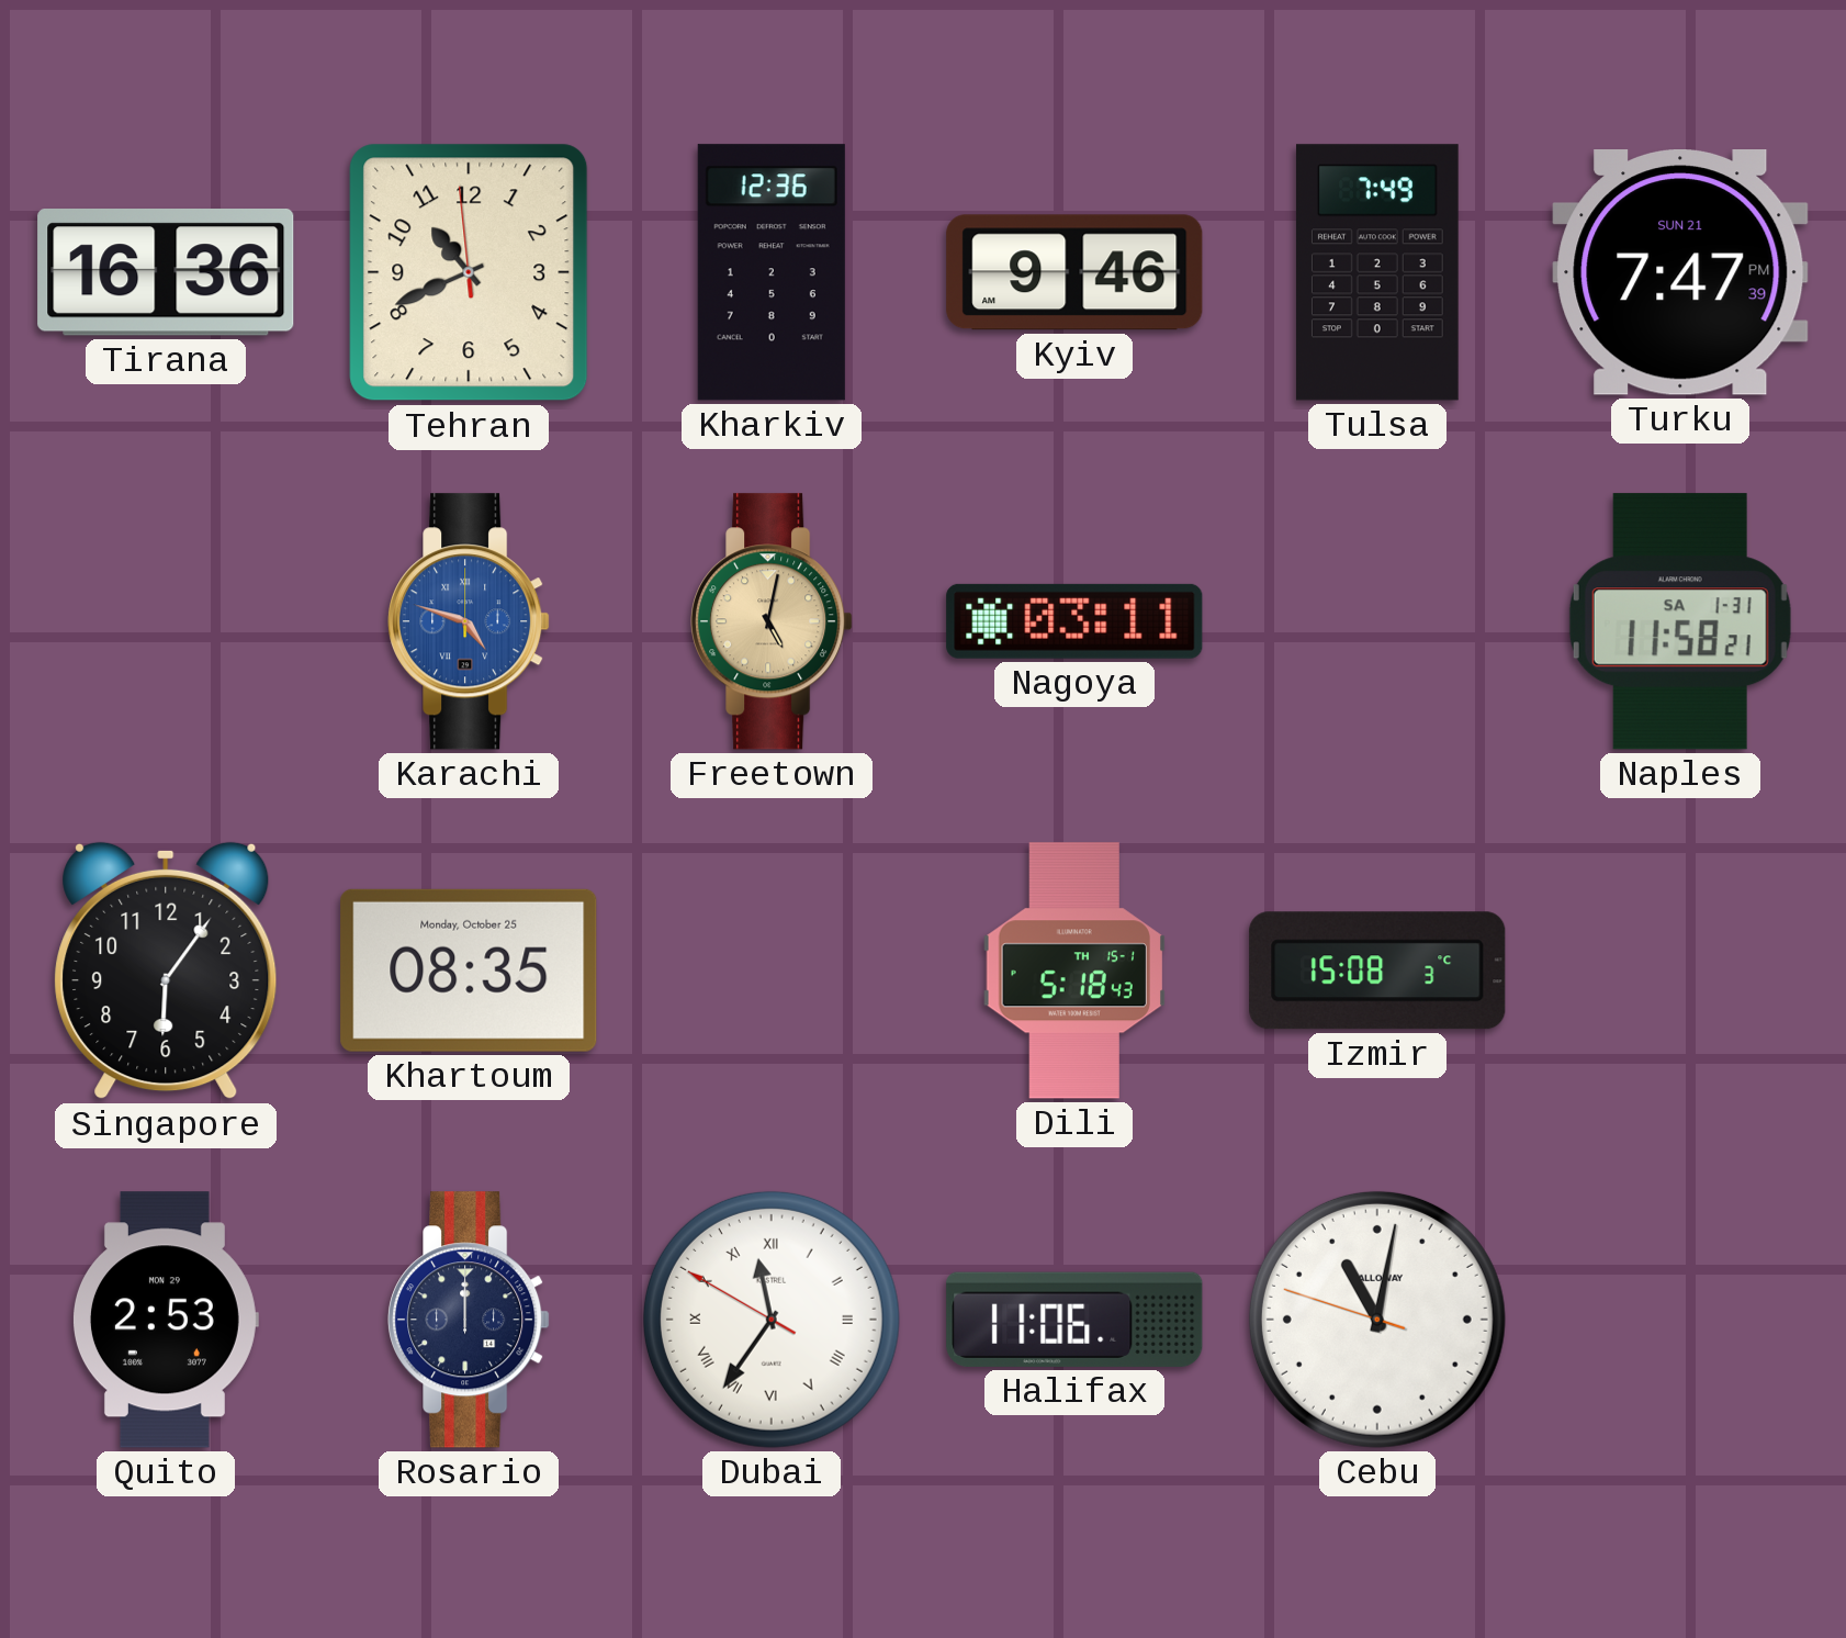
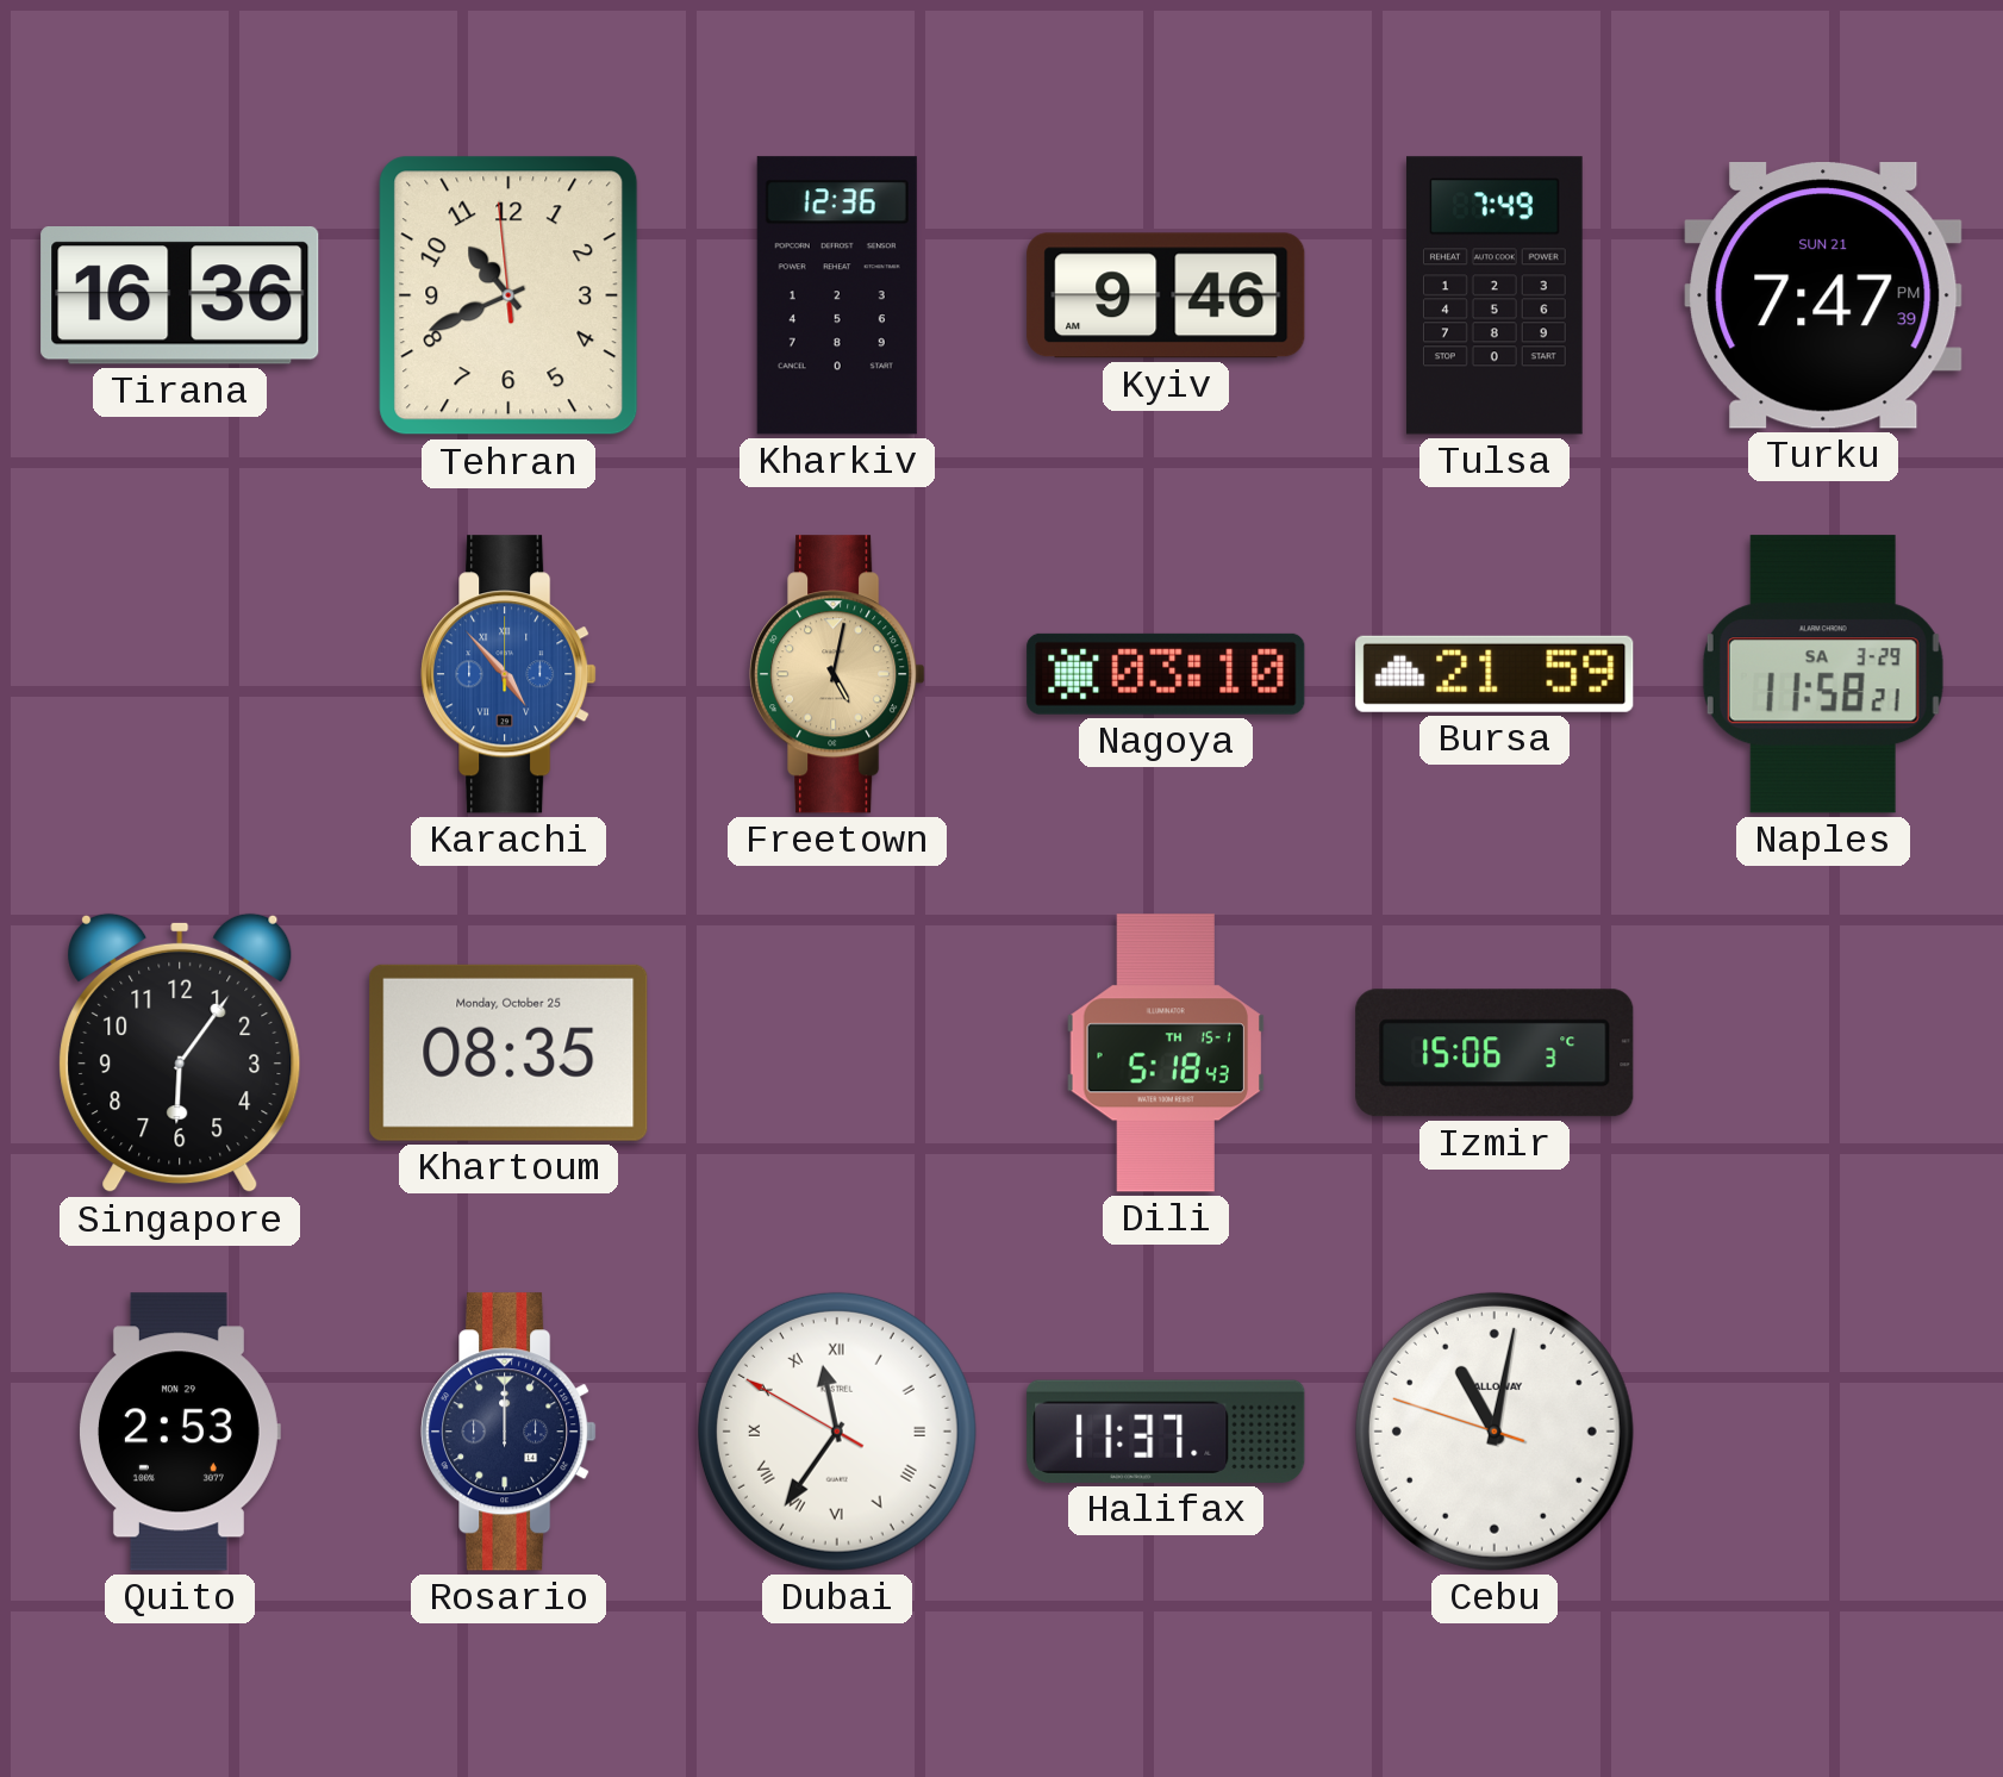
Karachi: 4:48 -> 4:53 (508, 674)
Nagoya: 03:11 -> 03:10 (1166, 674)
Bursa: none -> 21:59 (1495, 674)
Naples date: SA 1-31 -> SA 3-29 (1823, 674)
Izmir: 15:08 -> 15:06 (1495, 1053)
Halifax: 11:06 -> 11:37 (1166, 1432)
